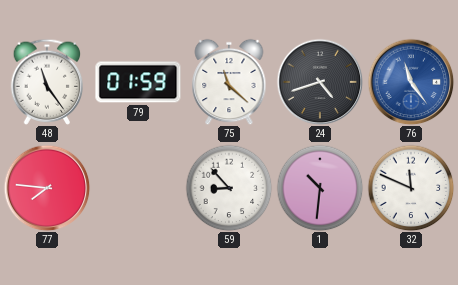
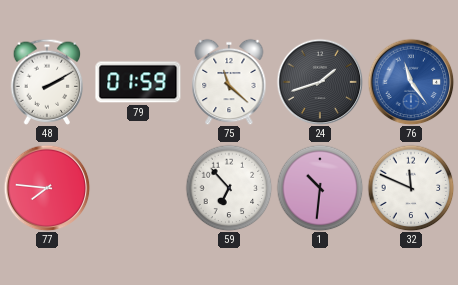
48: 11:24 -> 2:10 (47, 82)
24: 4:42 -> 1:42 (320, 82)
59: 8:53 -> 6:53 (229, 188)
